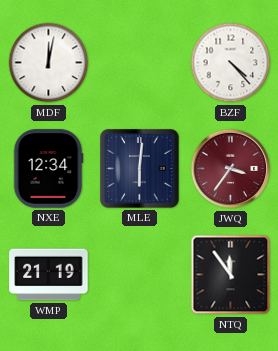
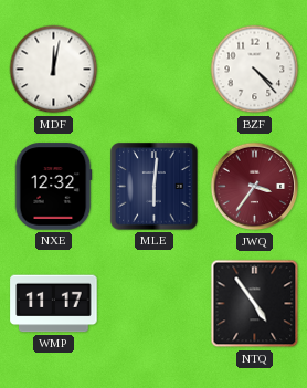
NXE: 12:34 -> 12:32 (53, 187)
WMP: 21:19 -> 11:17 (54, 304)
NTQ: 11:54 -> 4:54 (255, 304)
